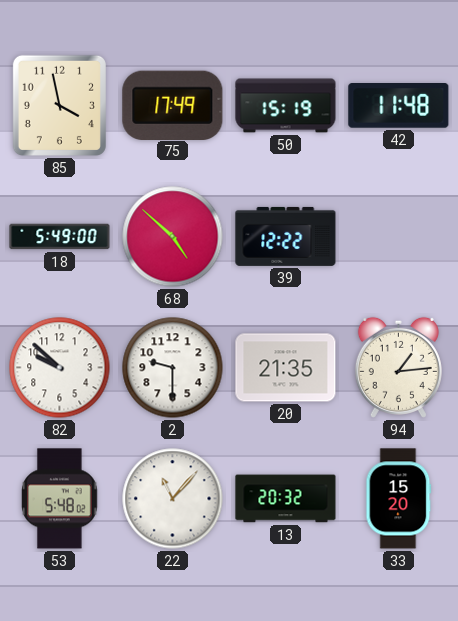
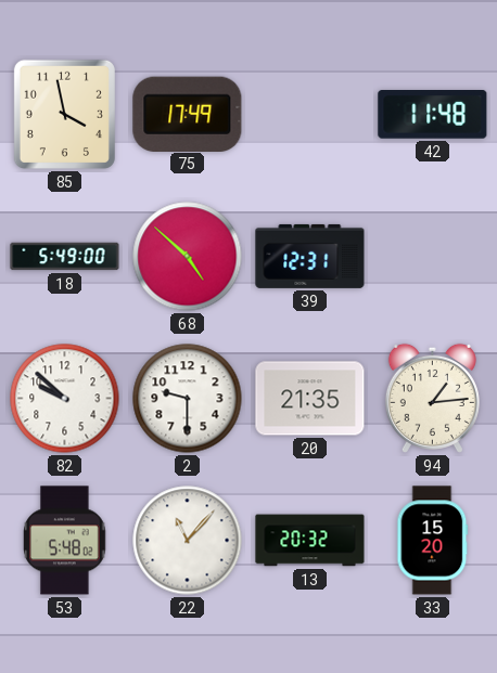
50: 15:19 -> none (286, 106)
39: 12:22 -> 12:31 (310, 256)
